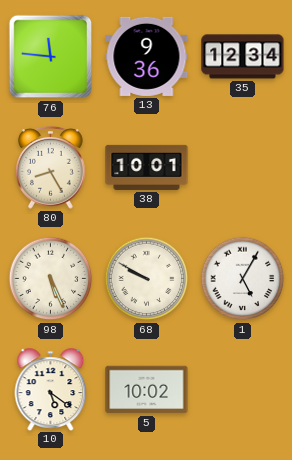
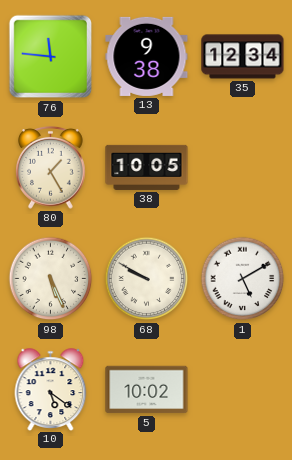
13: 9:36 -> 9:38 (147, 56)
80: 8:25 -> 1:25 (51, 167)
38: 10:01 -> 10:05 (147, 167)
1: 5:05 -> 5:10 (243, 279)
